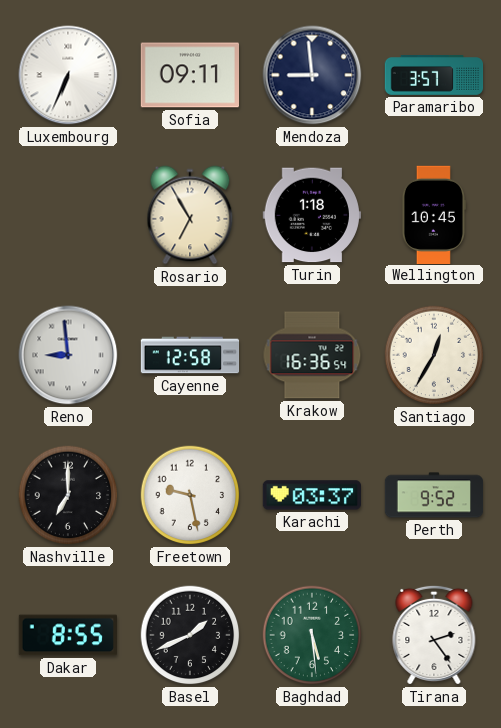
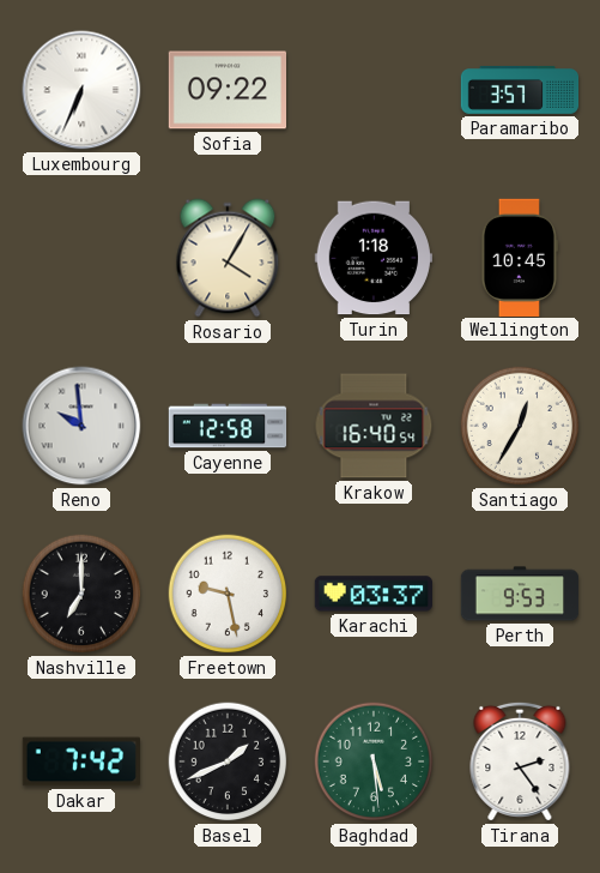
Sofia: 09:11 -> 09:22 (226, 90)
Mendoza: 8:59 -> none (312, 75)
Rosario: 6:55 -> 4:05 (228, 258)
Reno: 8:59 -> 9:59 (81, 426)
Krakow: 16:36 -> 16:40 (374, 426)
Perth: 9:52 -> 9:53 (520, 594)
Dakar: 8:55 -> 7:42 (80, 761)
